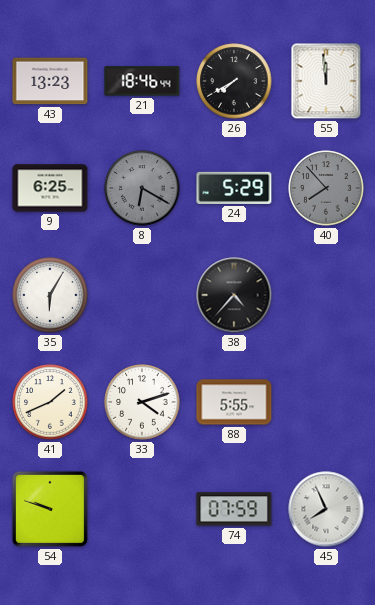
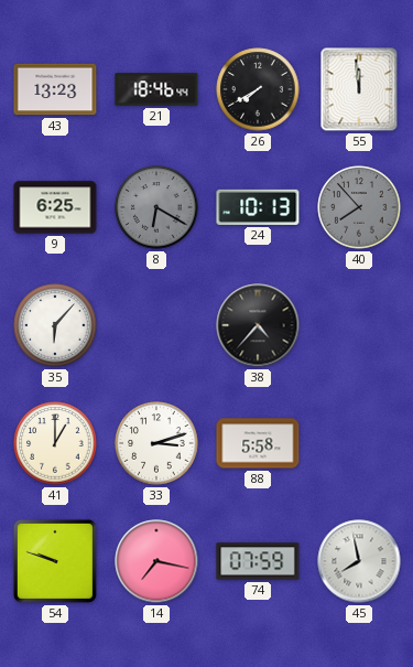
24: 5:29 -> 10:13 (258, 207)
35: 6:05 -> 6:07 (55, 325)
41: 1:41 -> 1:00 (55, 443)
33: 4:12 -> 3:12 (156, 443)
88: 5:55 -> 5:58 (258, 443)
14: none -> 7:17 (156, 561)
45: 7:56 -> 7:58 (359, 561)
